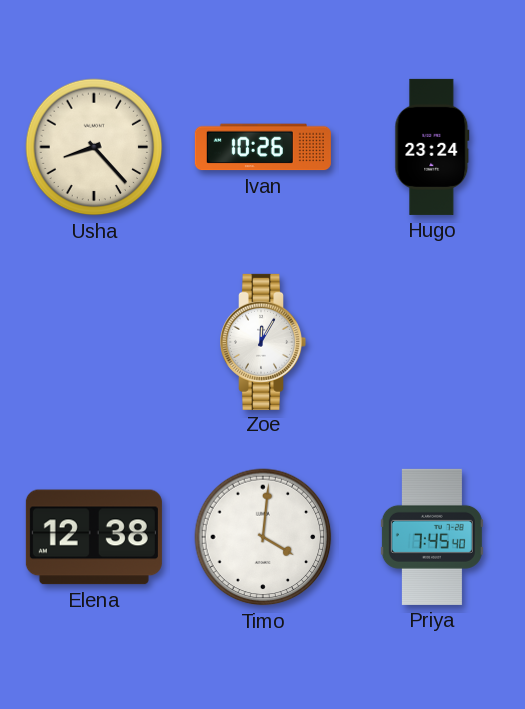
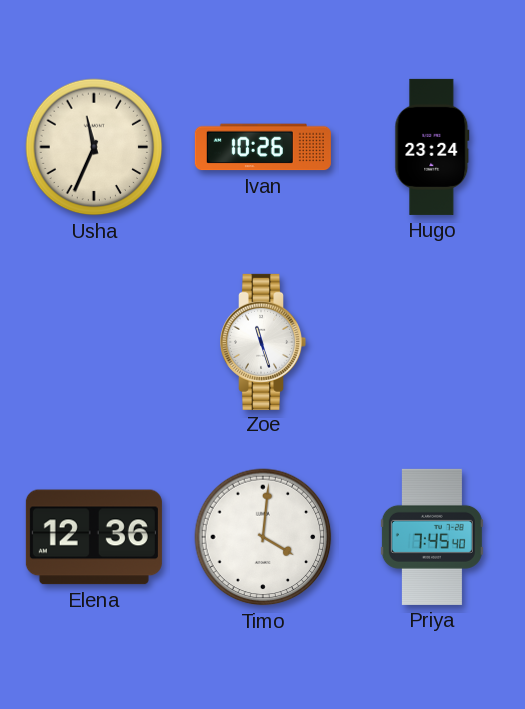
Usha: 8:23 -> 11:34 (94, 147)
Zoe: 12:05 -> 11:27 (264, 342)
Elena: 12:38 -> 12:36 (94, 537)
